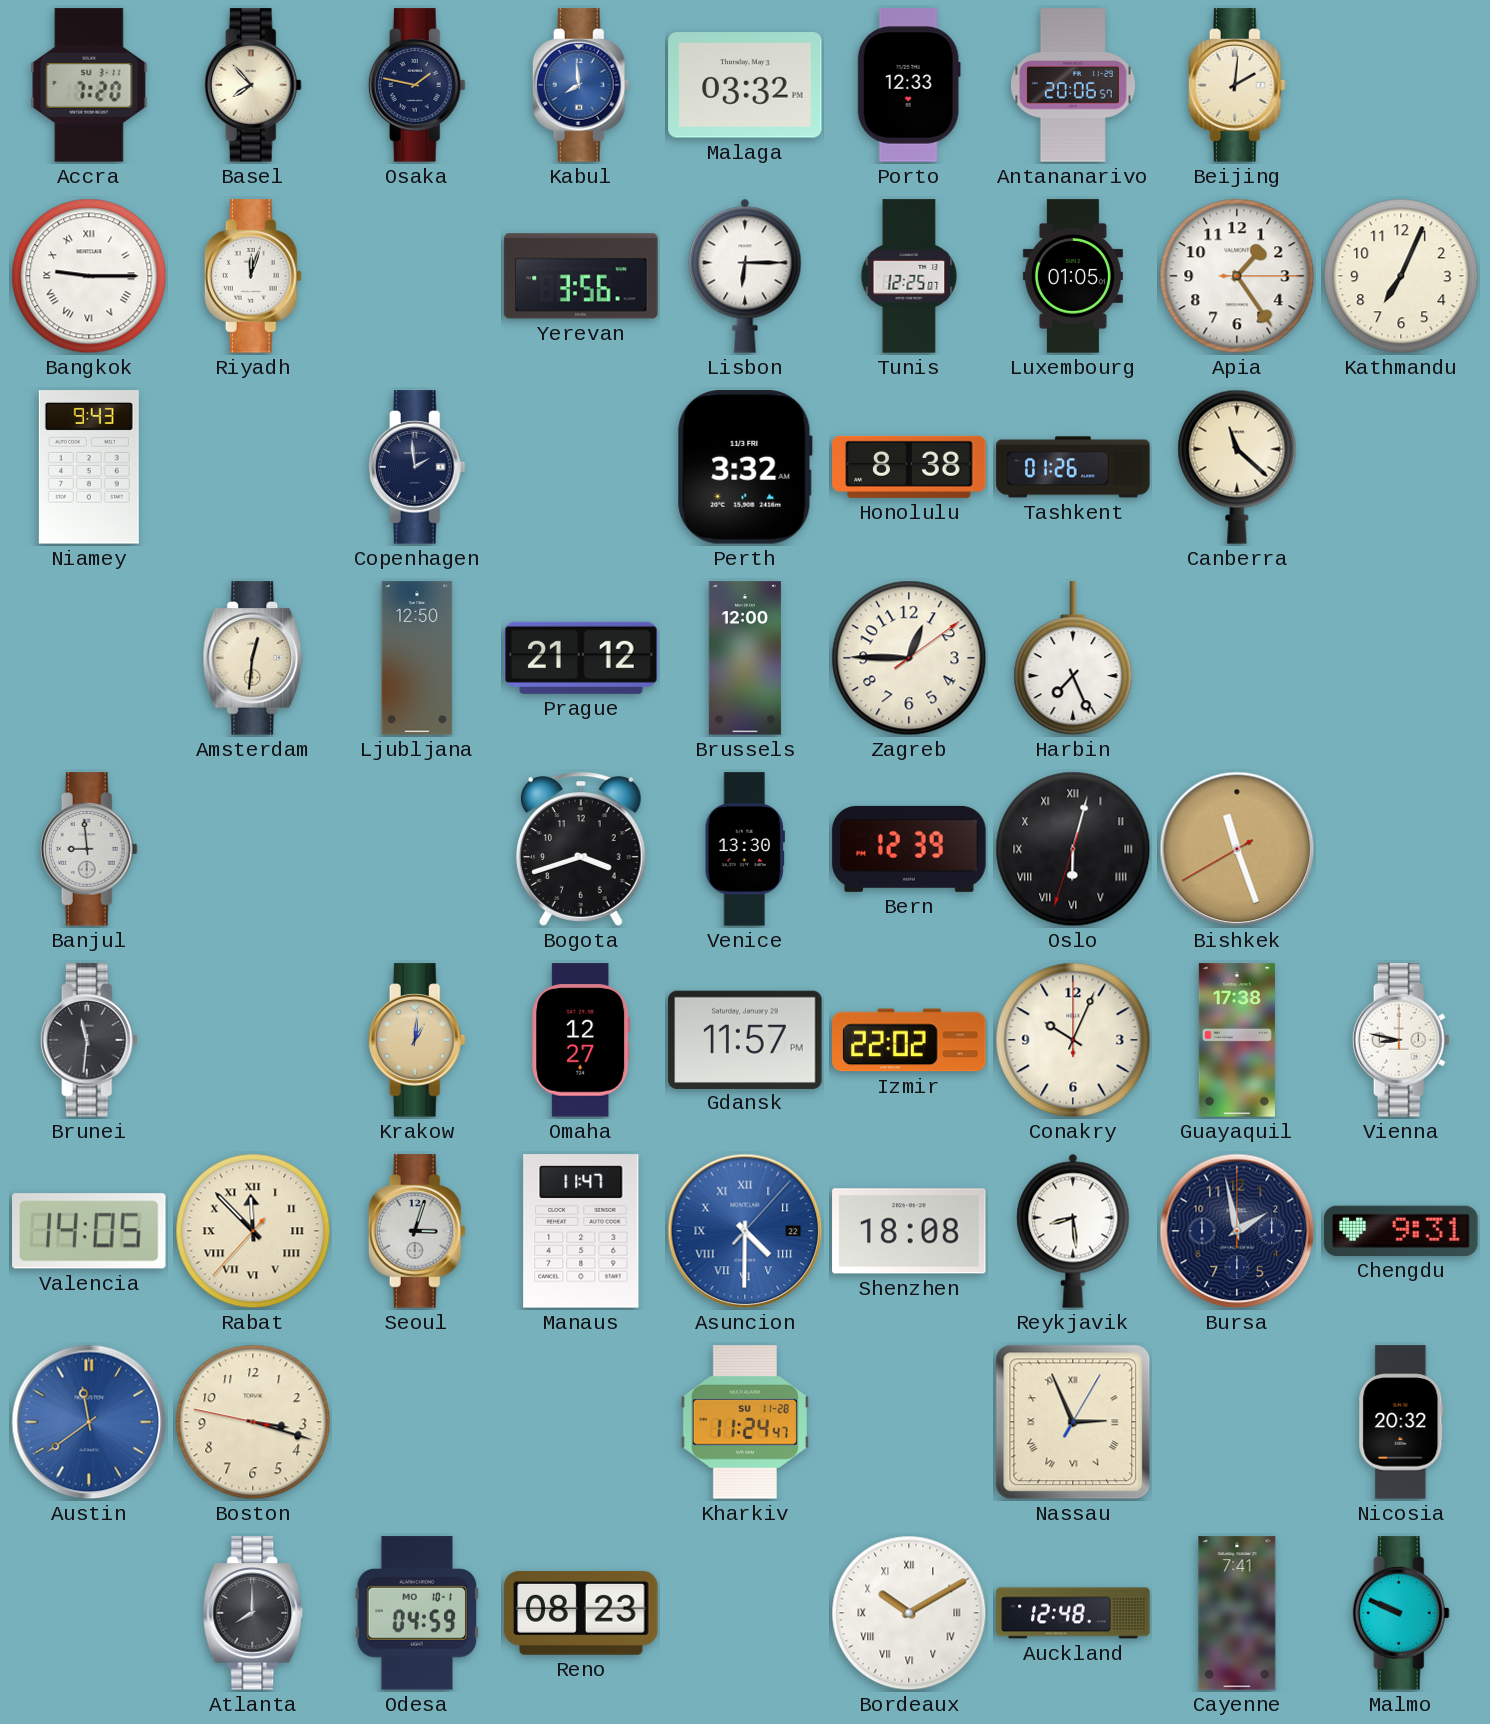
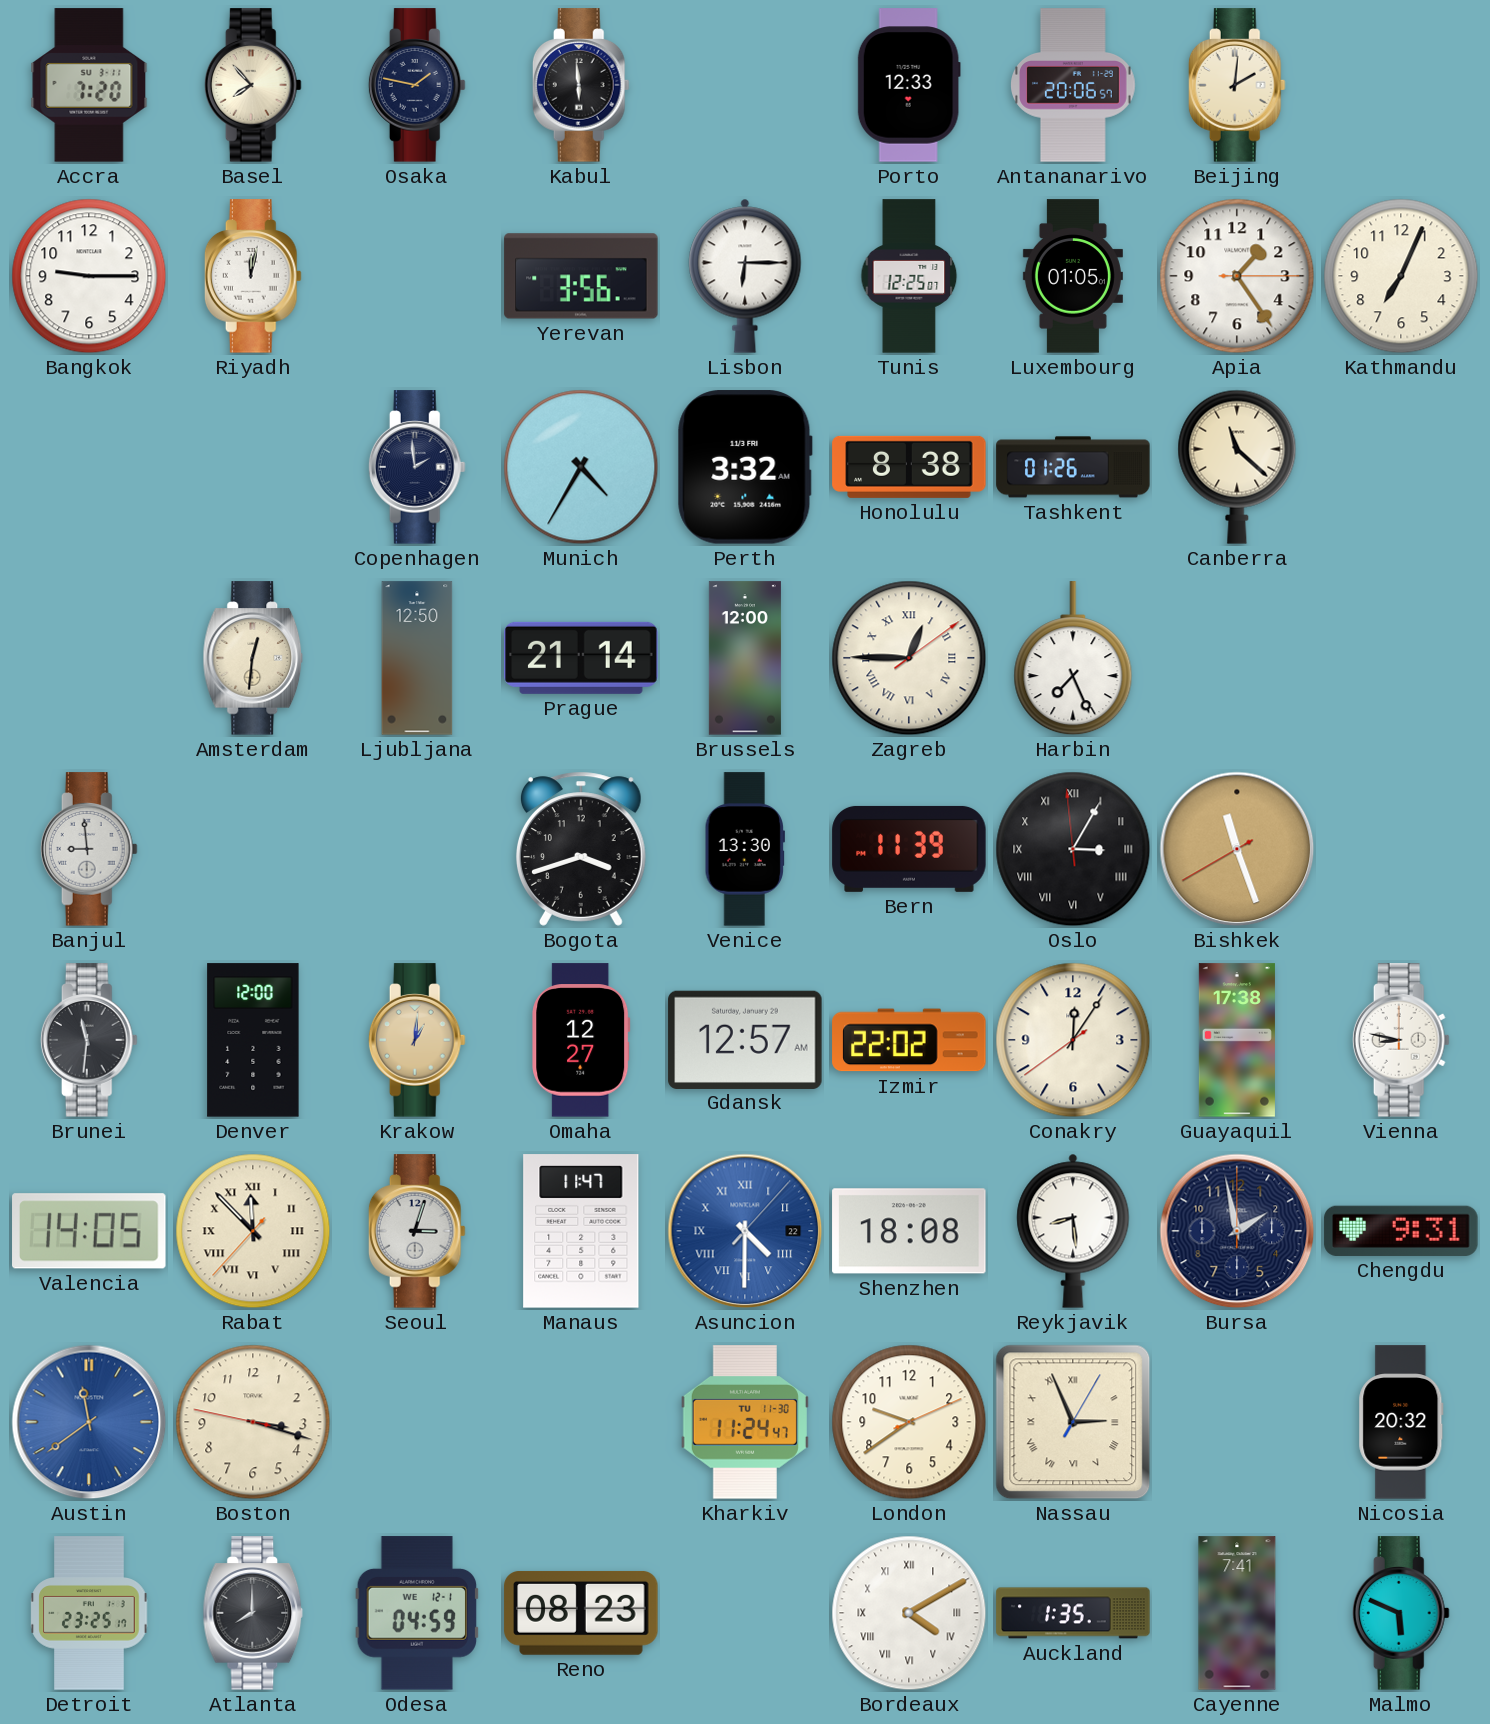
Kabul: 7:59 -> 5:59 (581, 85)
Kabul dial: blue -> black (581, 85)
Malaga: 03:32 -> none (745, 85)
Bangkok numerals: Roman -> Arabic (89, 276)
Riyadh: 12:03 -> 12:02 (253, 276)
Niamey: 9:43 -> none (89, 467)
Munich: none -> 4:35 (581, 467)
Prague: 21:12 -> 21:14 (581, 658)
Zagreb numerals: Arabic -> Roman (909, 658)
Bern: 12:39 -> 11:39 (909, 849)
Oslo: 6:02 -> 3:04 (1073, 849)
Denver: none -> 12:00 (253, 1040)
Gdansk: 11:57 -> 12:57 (745, 1039)
Conakry: 10:04 -> 12:05 (1073, 1040)
Kharkiv date: SU 11-28 -> TU 11-30 (745, 1422)
London: none -> 9:39 (909, 1422)
Detroit: none -> 23:25 (89, 1613)
Odesa date: MO 10-1 -> WE 12-1 (416, 1613)
Bordeaux: 10:10 -> 4:10 (909, 1613)
Auckland: 12:48 -> 1:35 (1073, 1613)
Malmo: 9:49 -> 5:49 (1401, 1613)
